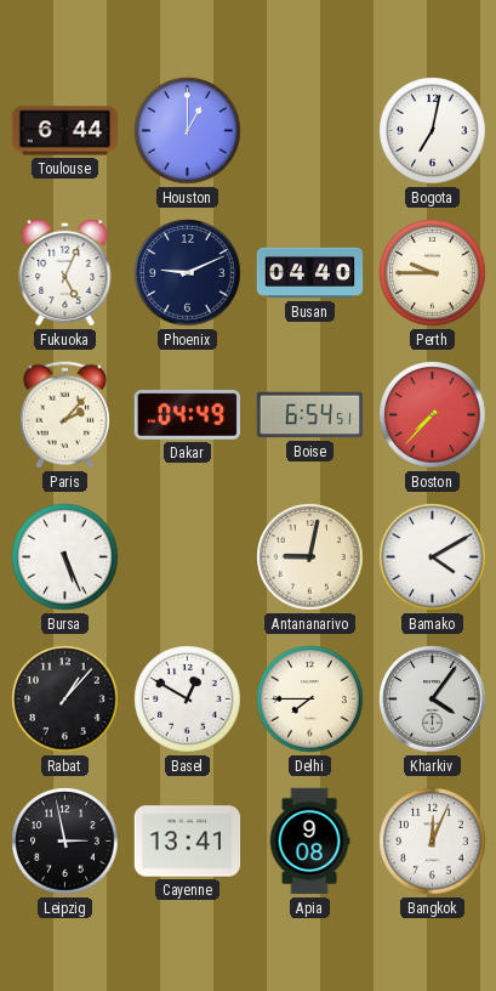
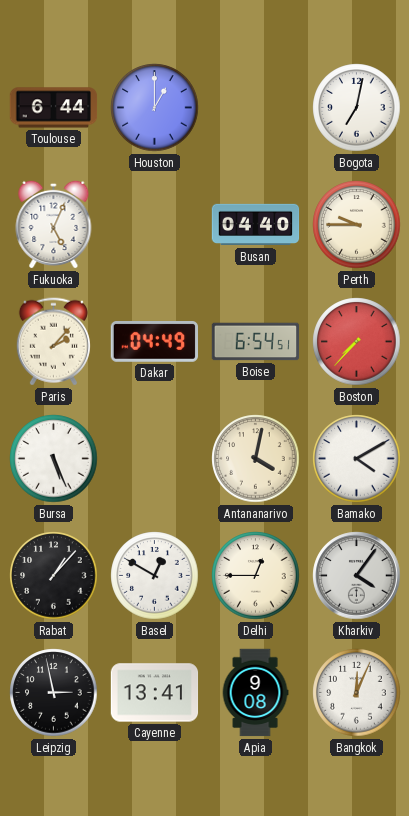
Phoenix: 9:11 -> none (188, 273)
Antananarivo: 9:02 -> 4:02 (256, 459)
Delhi: 7:45 -> 12:45 (256, 576)
